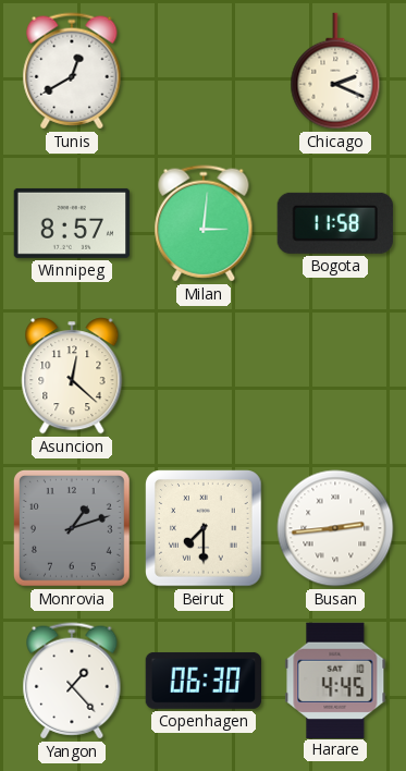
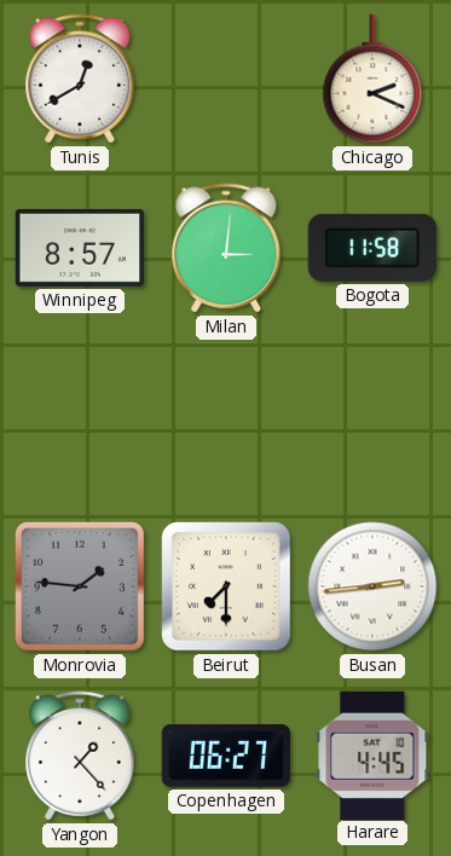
Asuncion: 12:22 -> none (72, 376)
Monrovia: 1:12 -> 1:46 (80, 586)
Copenhagen: 06:30 -> 06:27 (226, 756)
